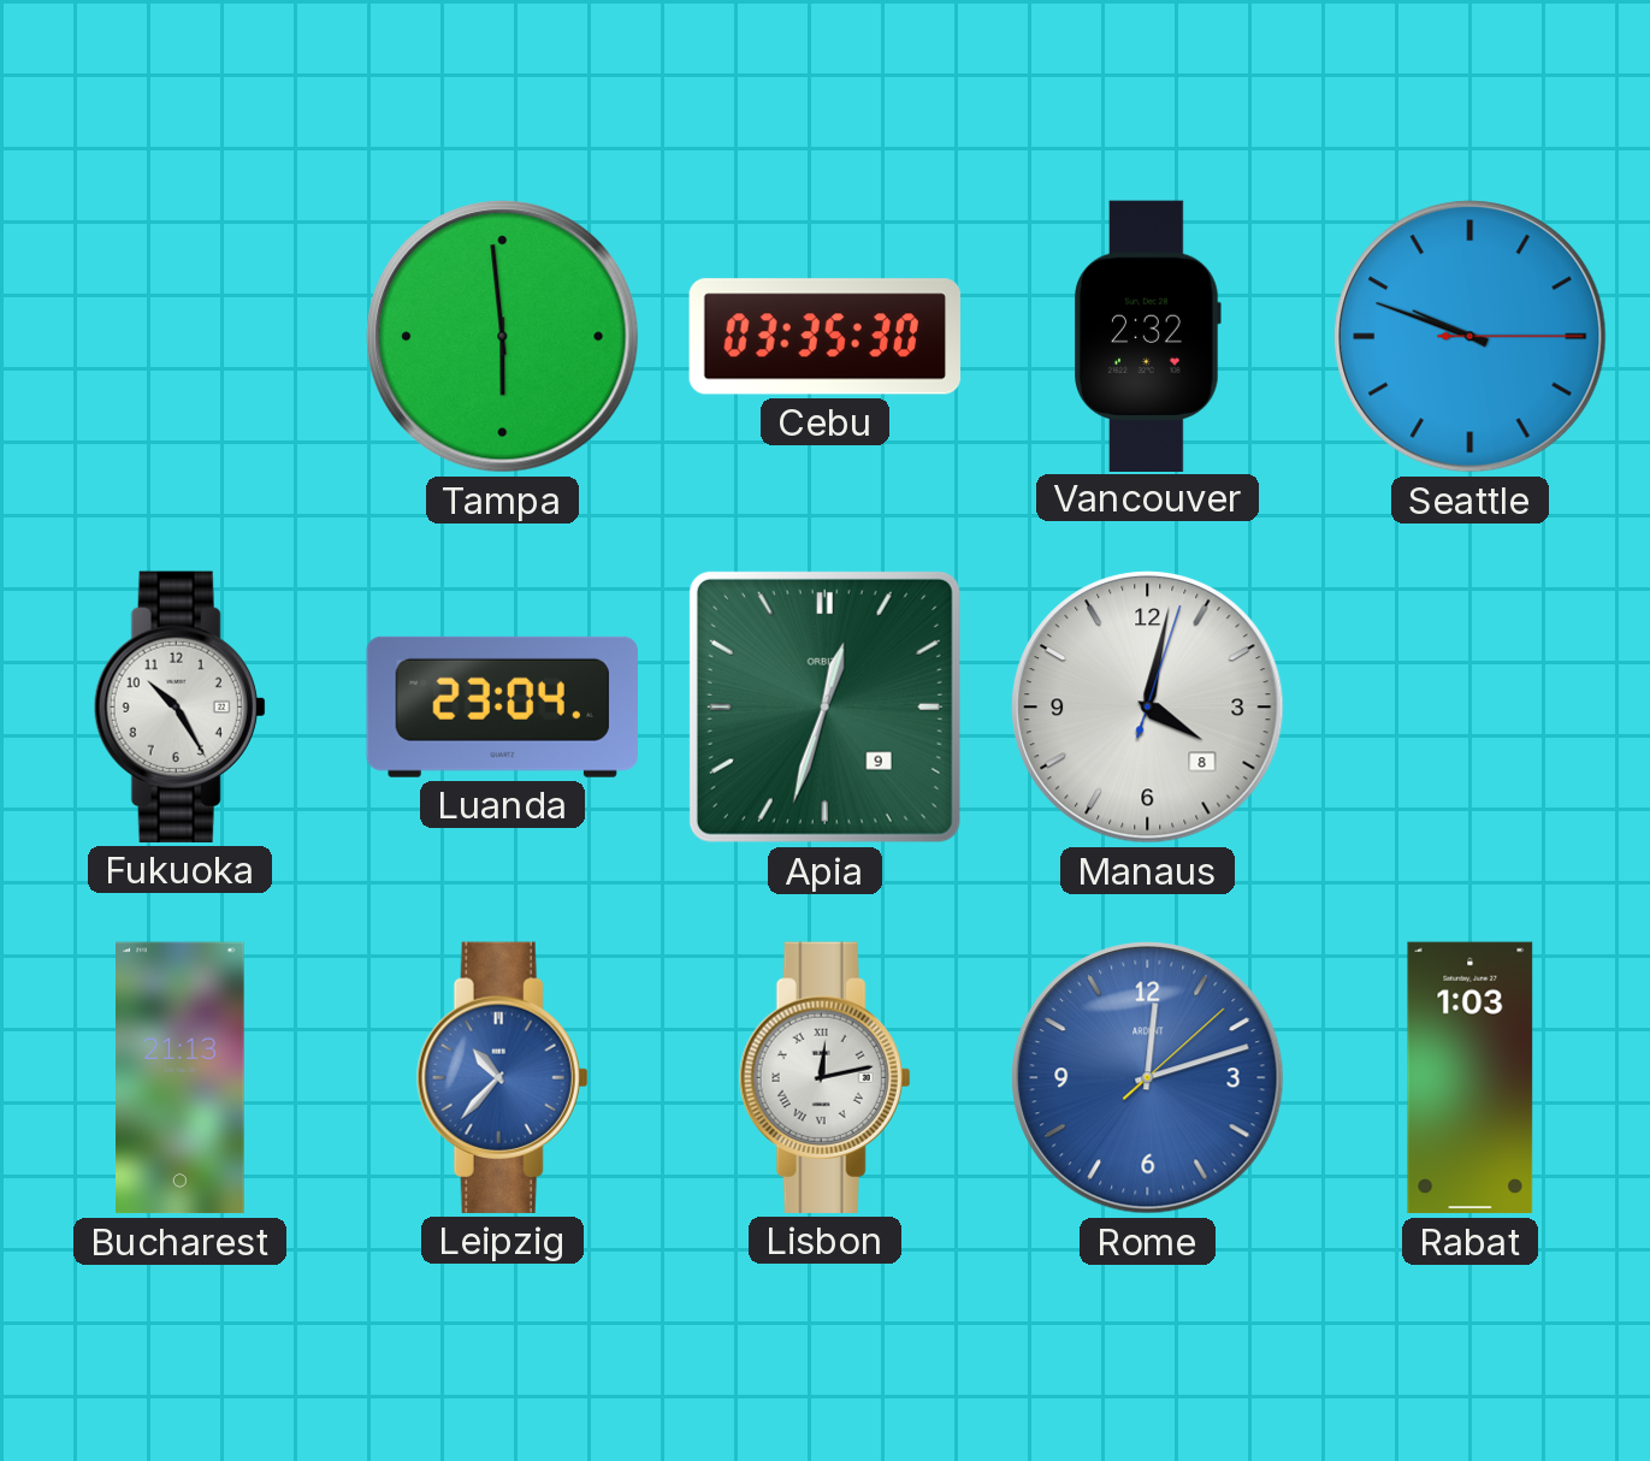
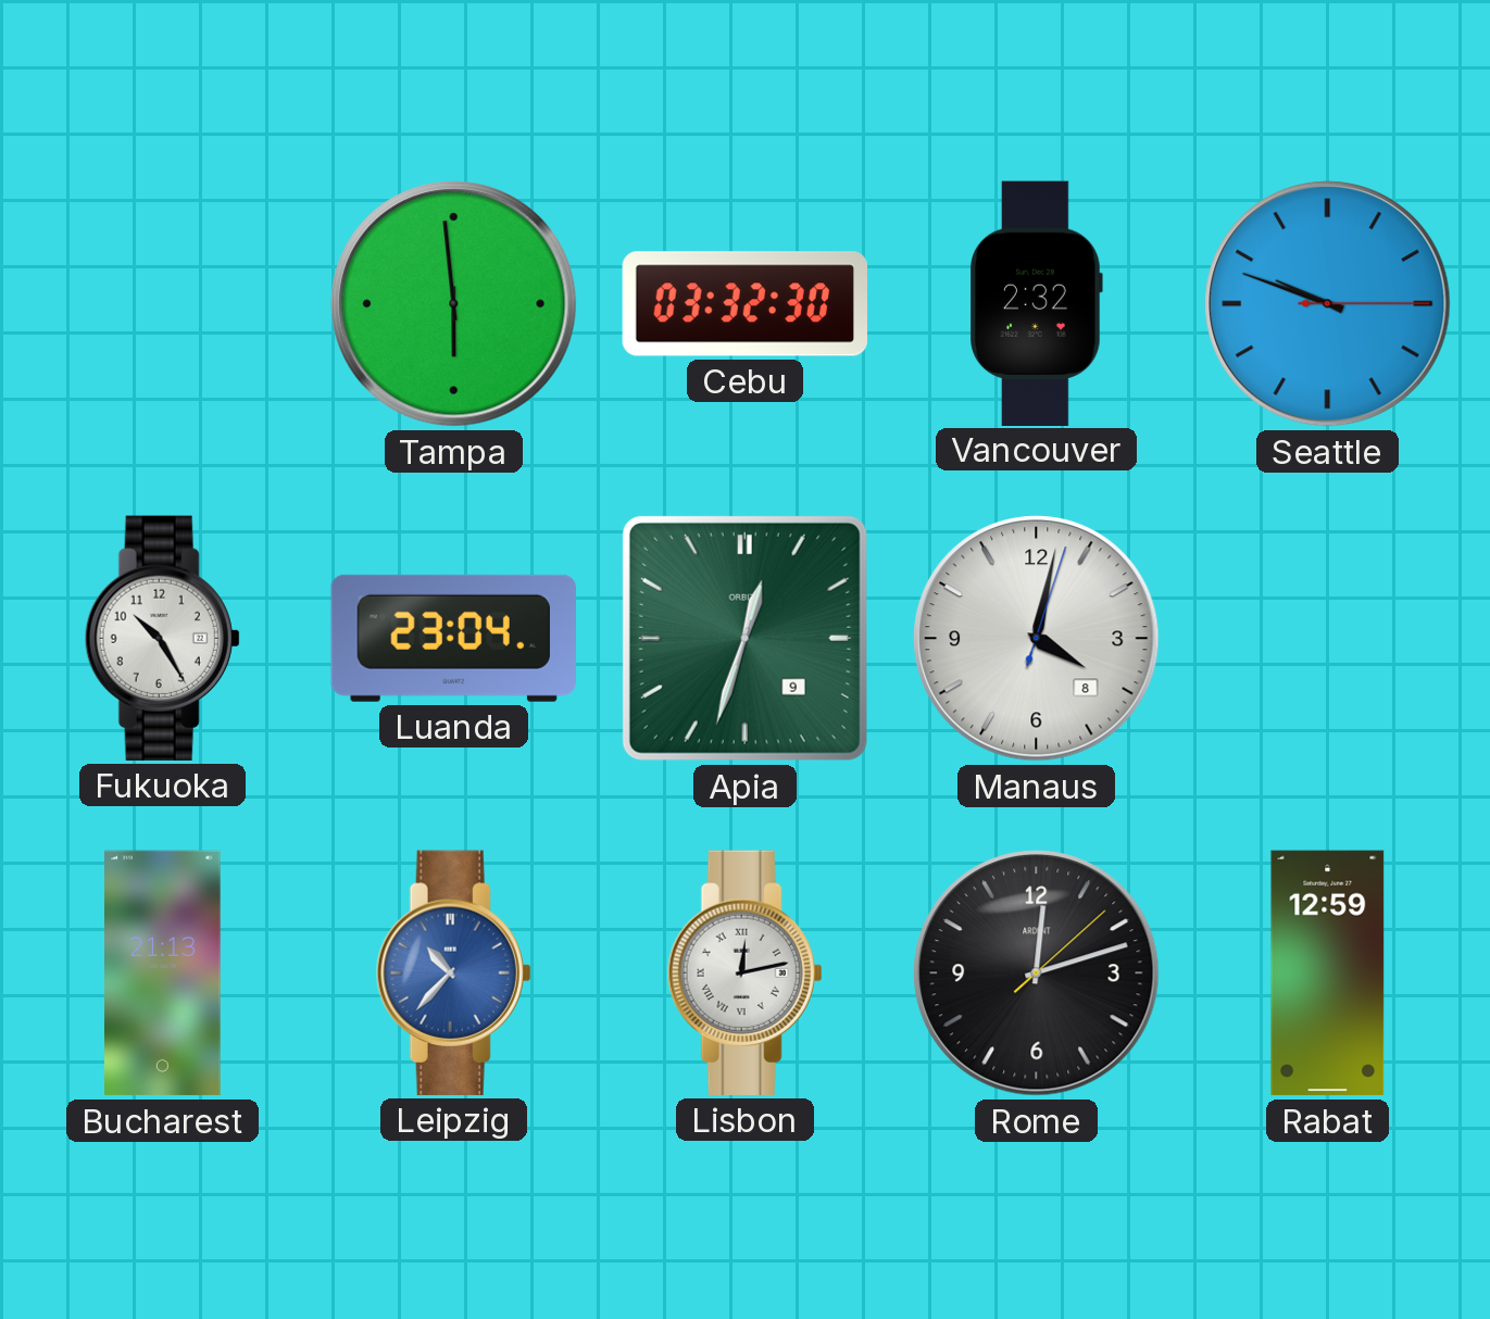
Cebu: 03:35 -> 03:32 (744, 304)
Rome dial: blue -> black (1037, 973)
Rabat: 1:03 -> 12:59 (1328, 973)
